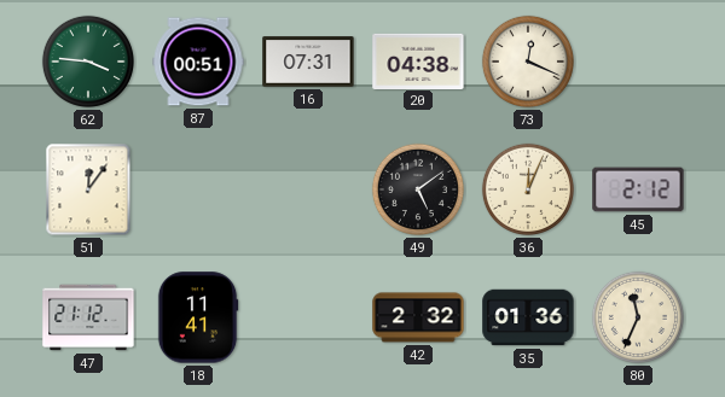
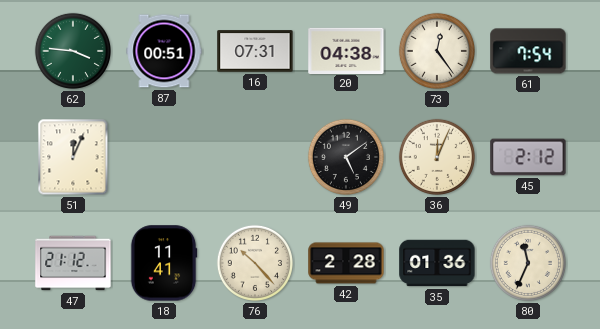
73: 12:19 -> 12:24 (437, 51)
61: none -> 7:54 (528, 51)
51: 12:06 -> 12:04 (73, 157)
76: none -> 10:23 (255, 263)
42: 2:32 -> 2:28 (346, 263)
